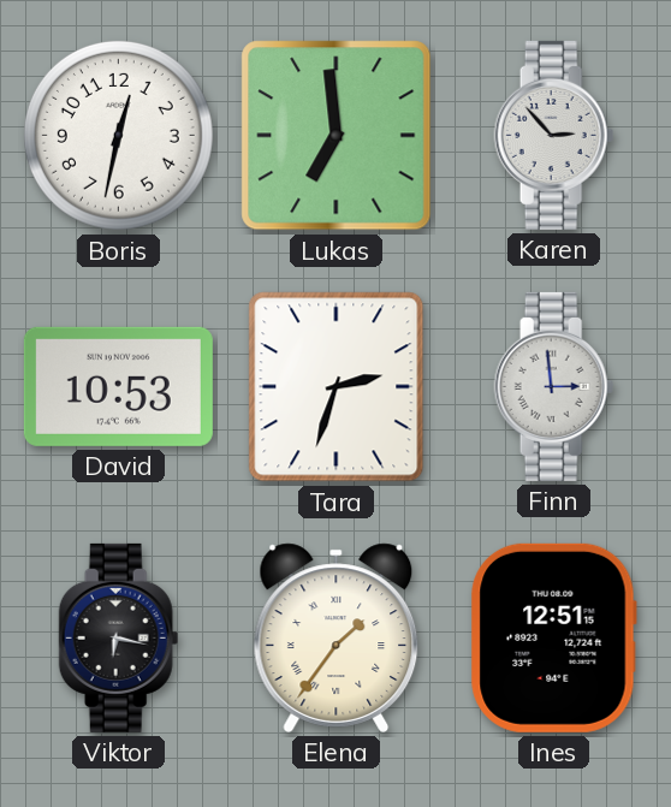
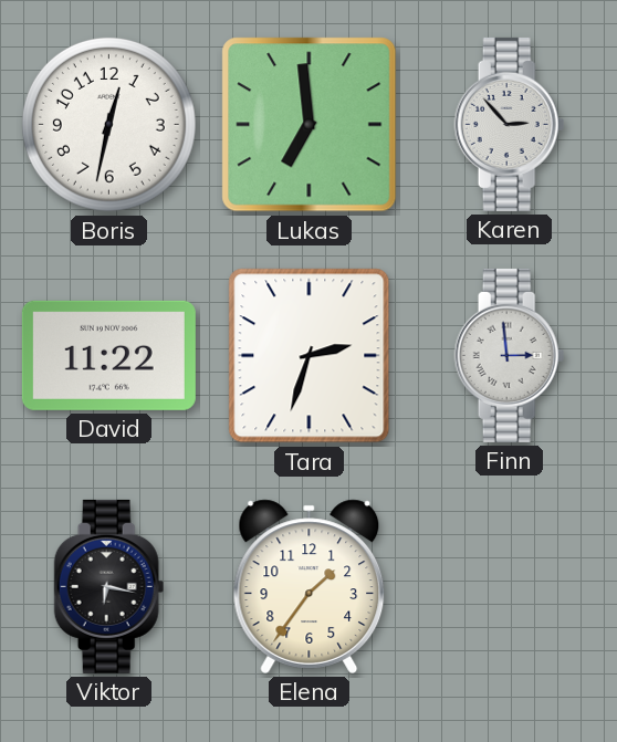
David: 10:53 -> 11:22 (108, 355)
Elena numerals: Roman -> Arabic (310, 586)
Ines: 12:51 -> none (553, 637)
